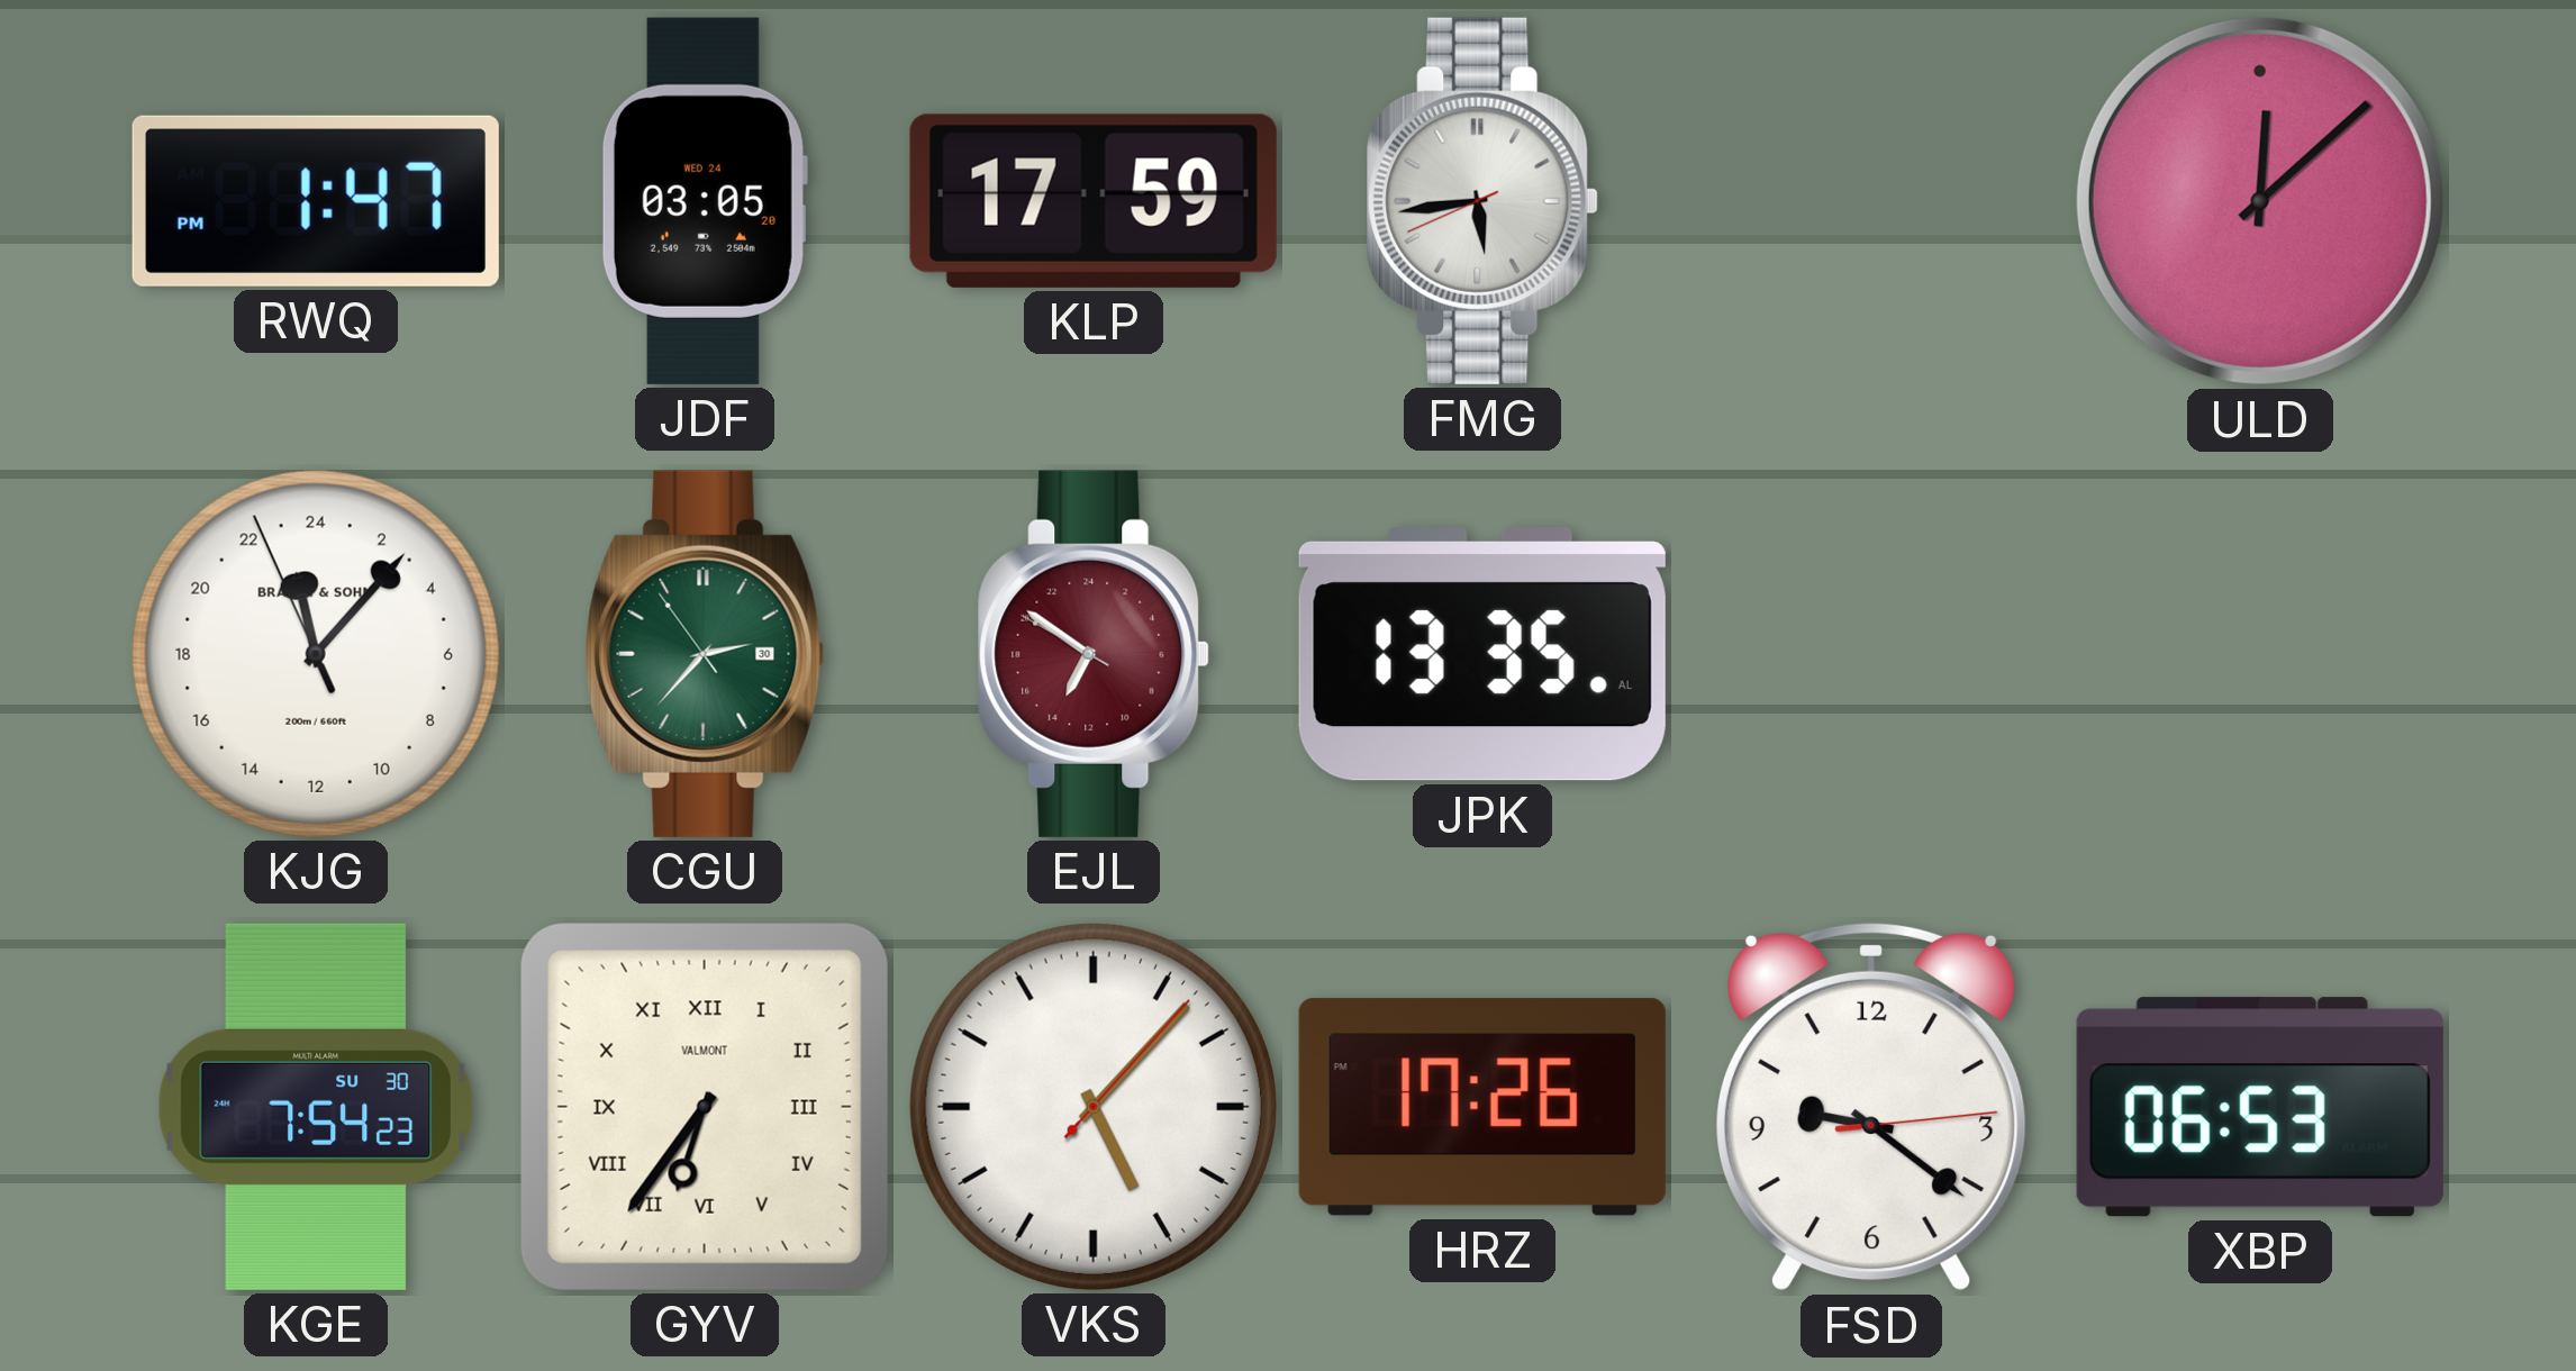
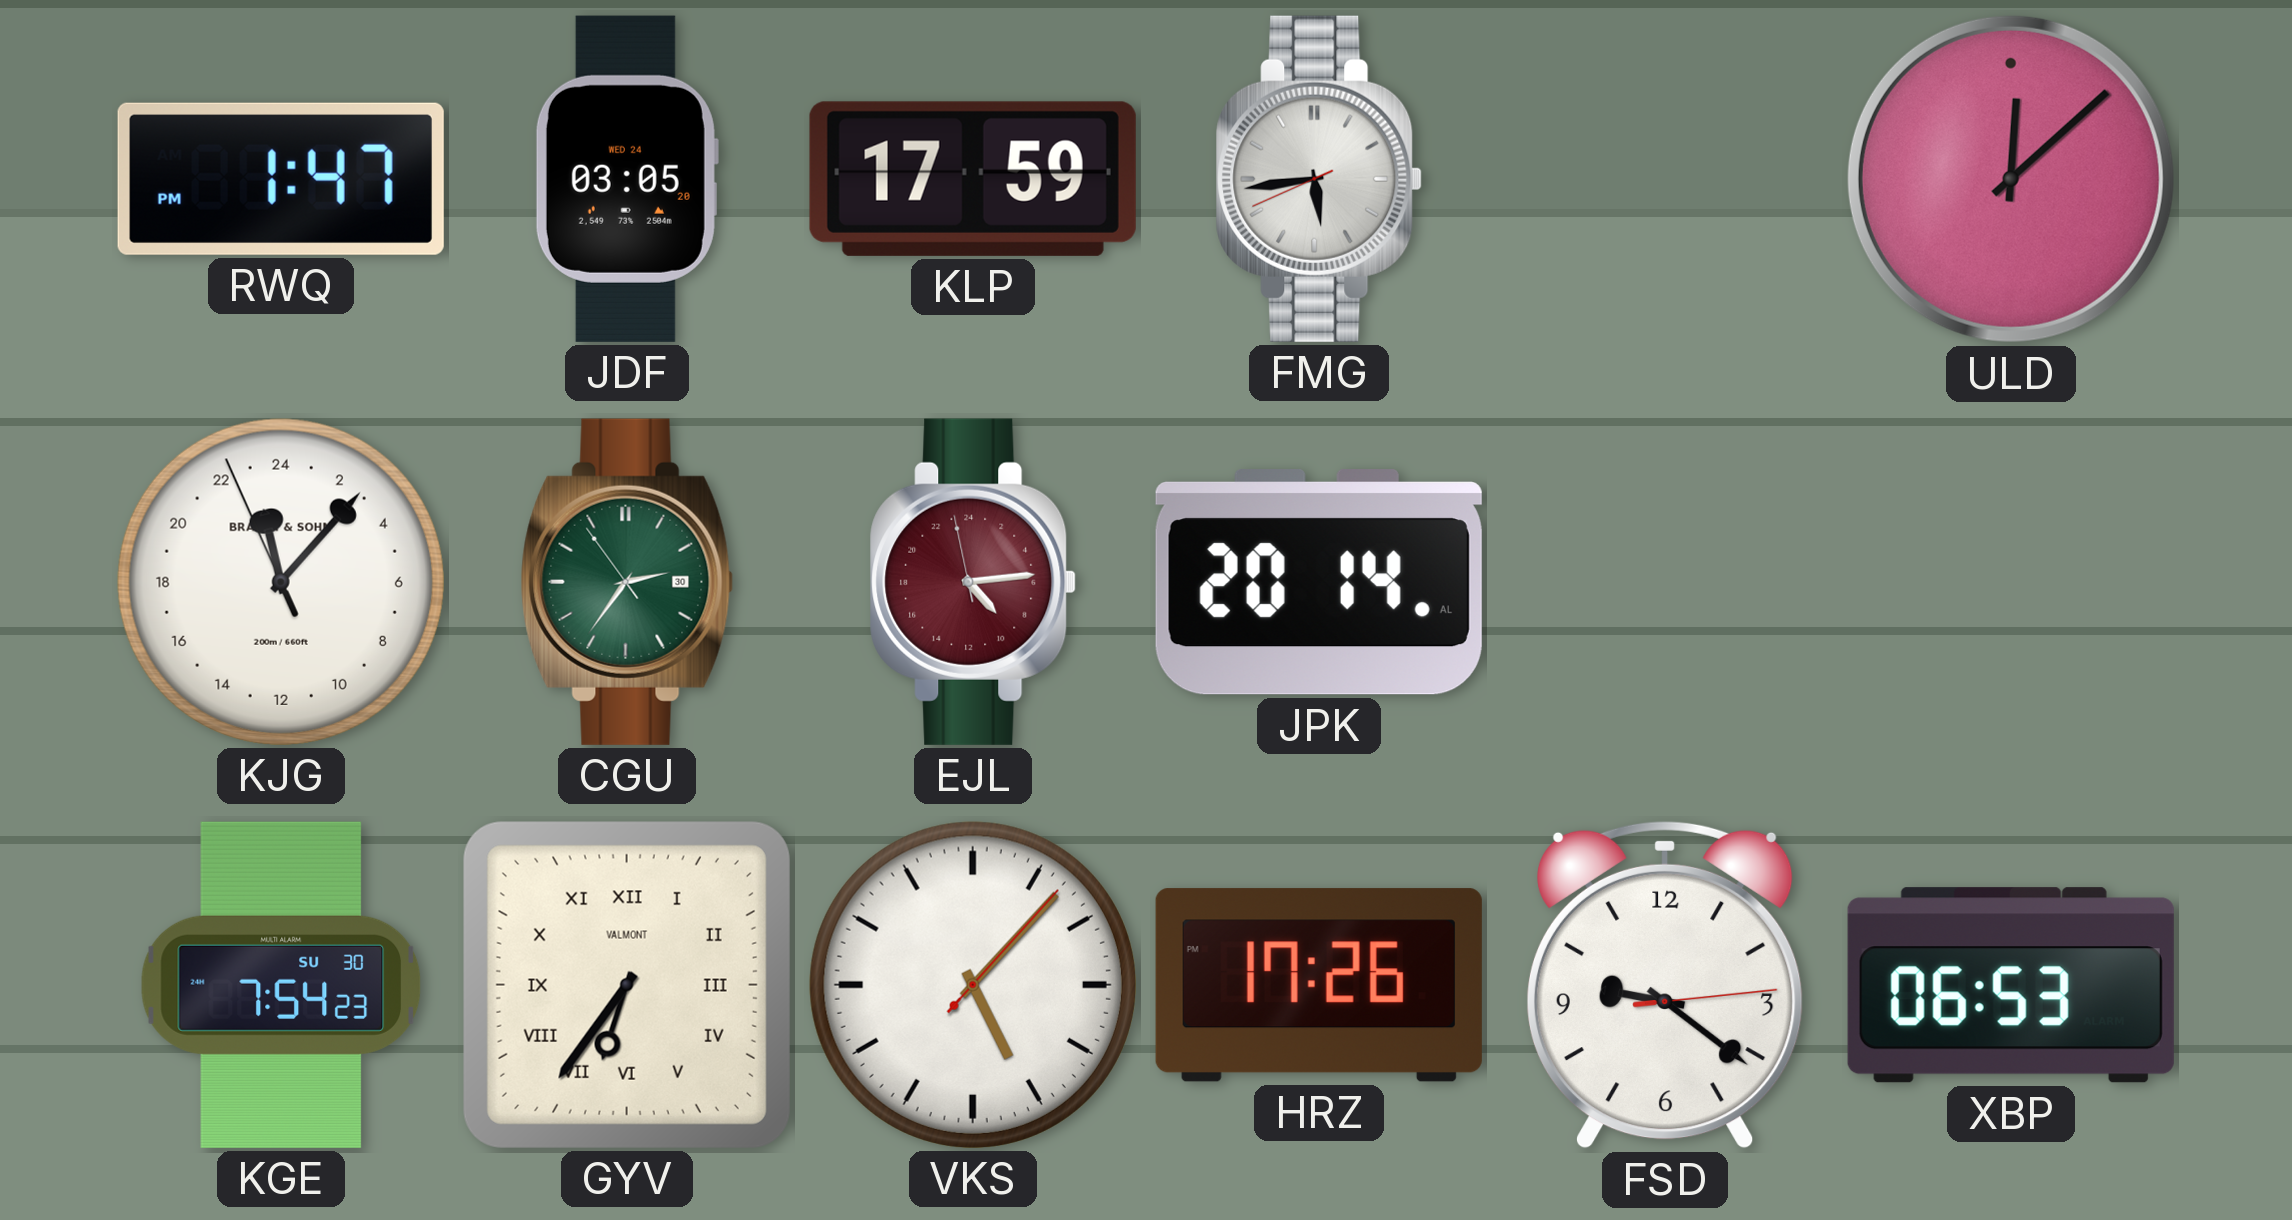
CGU: 2:36 -> 2:35 (627, 582)
EJL: 13:50 -> 9:13 (973, 582)
JPK: 13:35 -> 20:14 (1319, 582)
